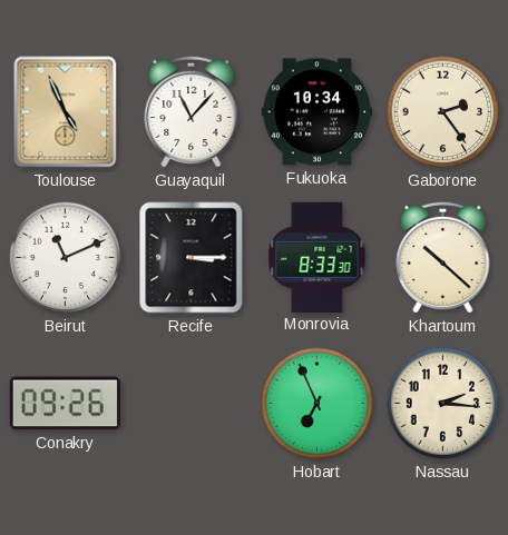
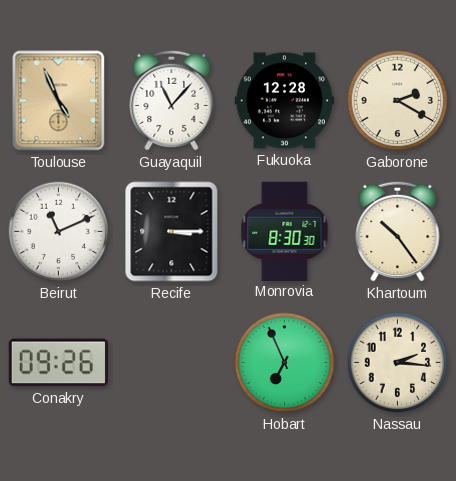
Fukuoka: 10:34 -> 12:28 (284, 101)
Gaborone: 2:24 -> 2:20 (398, 101)
Monrovia: 8:33 -> 8:30 (285, 231)
Khartoum: 10:22 -> 10:24 (398, 231)
